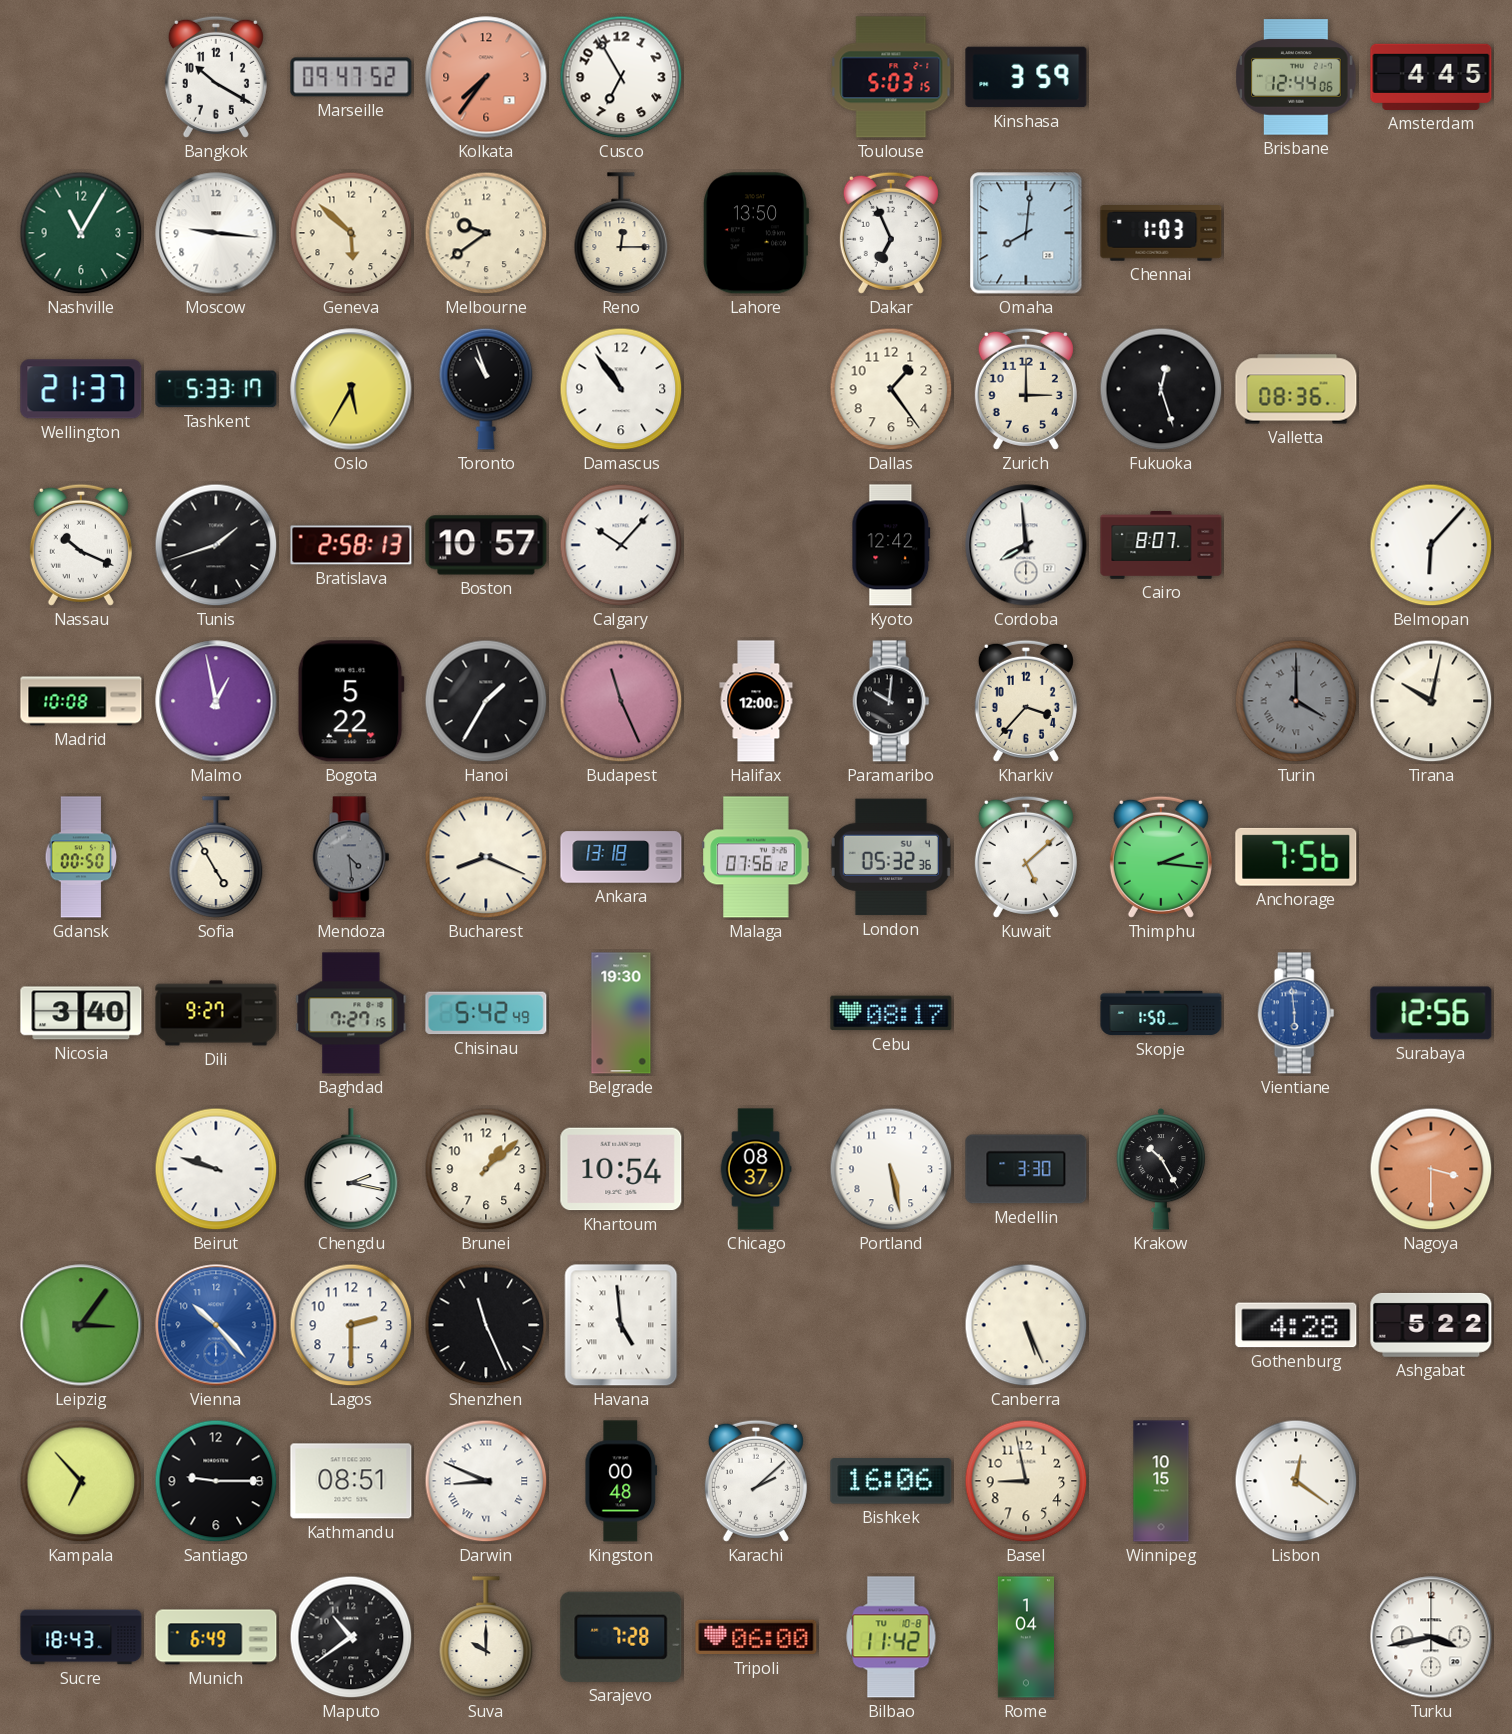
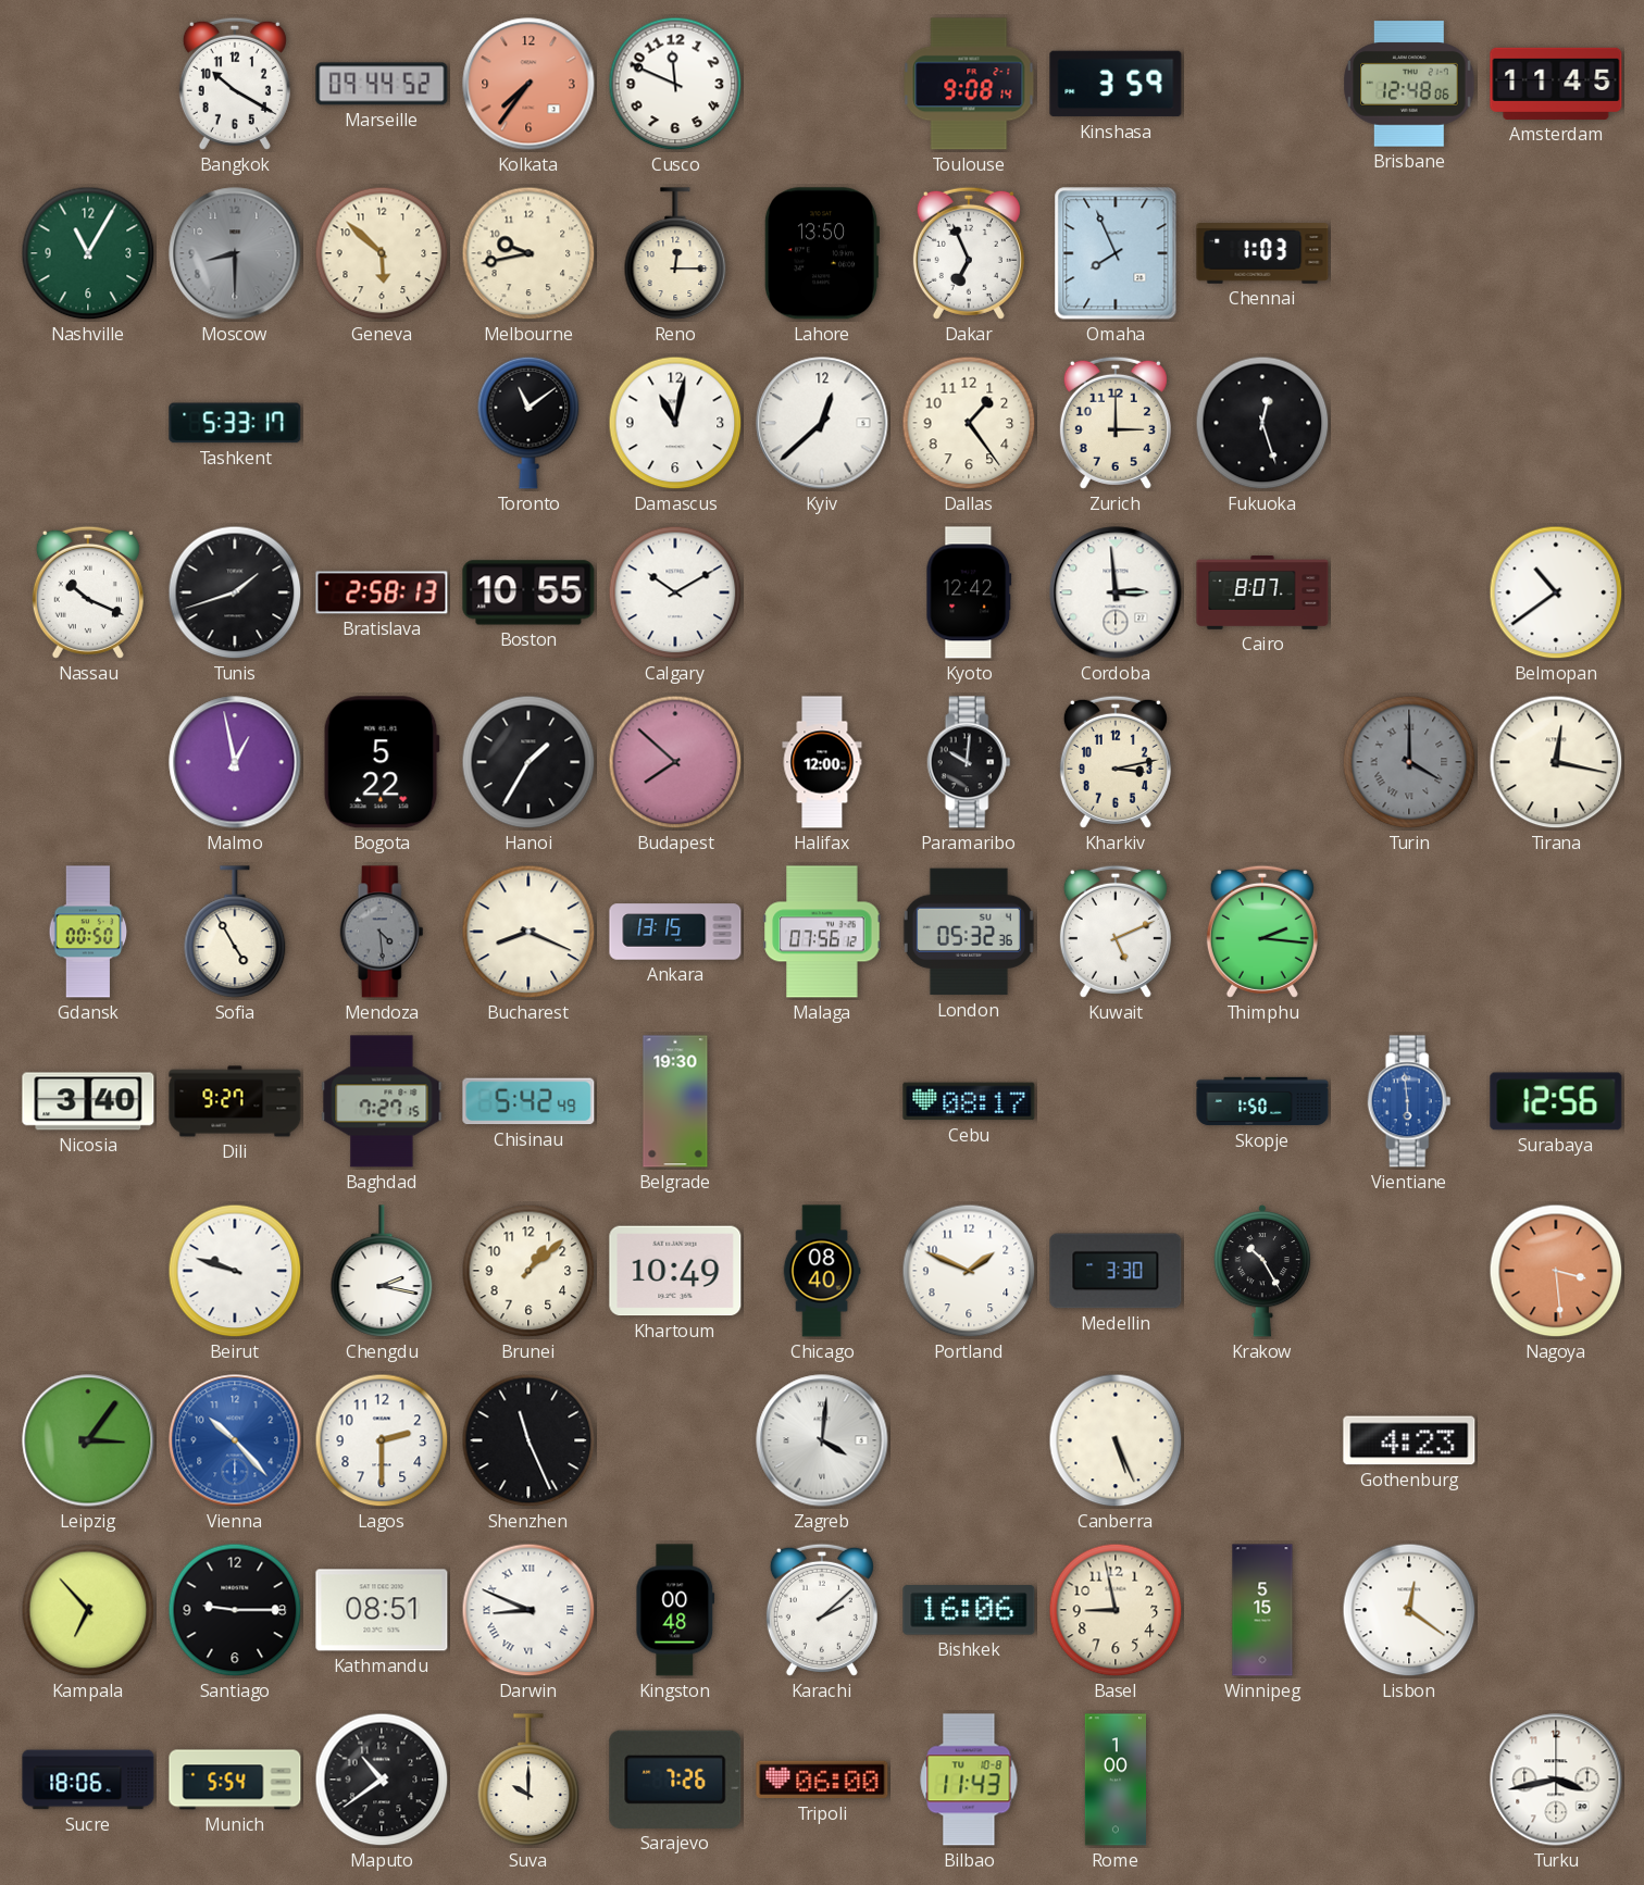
Marseille: 09:47 -> 09:44 (382, 84)
Cusco: 6:55 -> 11:49 (675, 84)
Toulouse: 5:03 -> 9:08 (969, 84)
Brisbane: 12:44 -> 12:48 (1409, 84)
Amsterdam: 4:45 -> 11:45 (1556, 84)
Moscow: 9:16 -> 8:30 (235, 253)
Moscow dial: white -> grey (235, 253)
Melbourne: 9:39 -> 9:43 (528, 253)
Omaha: 8:01 -> 7:56 (1116, 253)
Wellington: 21:37 -> none (81, 389)
Oslo: 5:35 -> none (351, 389)
Toronto: 10:57 -> 11:09 (528, 423)
Damascus: 10:54 -> 11:02 (675, 423)
Kyiv: none -> 12:38 (822, 423)
Valletta: 08:36 -> none (1296, 389)
Boston: 10:57 -> 10:55 (528, 592)
Calgary: 10:07 -> 10:10 (675, 592)
Cordoba: 7:59 -> 2:59 (1116, 592)
Belmopan: 6:07 -> 10:39 (1556, 592)
Madrid: 10:08 -> none (81, 701)
Budapest: 11:26 -> 7:52 (675, 762)
Kharkiv: 3:37 -> 3:13 (1116, 762)
Tirana: 10:02 -> 12:17 (1556, 762)
Ankara: 13:18 -> 13:15 (675, 932)
Kuwait: 5:08 -> 5:11 (1116, 932)
Anchorage: 7:56 -> none (1296, 857)
Khartoum: 10:54 -> 10:49 (675, 1271)
Chicago: 08:37 -> 08:40 (822, 1271)
Portland: 5:28 -> 1:49 (969, 1271)
Nagoya: 3:30 -> 3:29 (1556, 1271)
Havana: 4:59 -> none (621, 1325)
Zagreb: none -> 4:01 (822, 1440)
Gothenburg: 4:28 -> 4:23 (1409, 1440)
Ashgabat: 5:22 -> none (1431, 1325)
Winnipeg: 10:15 -> 5:15 (1262, 1610)
Sucre: 18:43 -> 18:06 (88, 1780)
Munich: 6:49 -> 5:54 (235, 1780)
Sarajevo: 7:28 -> 7:26 (675, 1780)
Bilbao: 11:42 -> 11:43 (969, 1780)
Rome: 1:04 -> 1:00 (1114, 1780)
